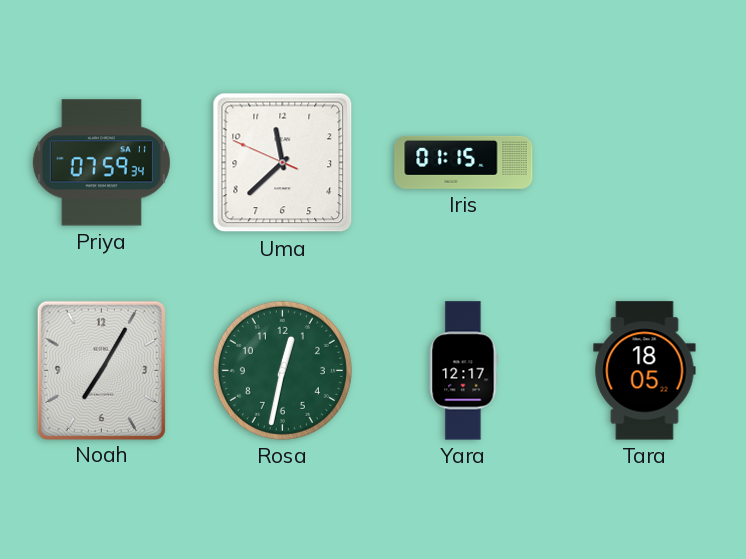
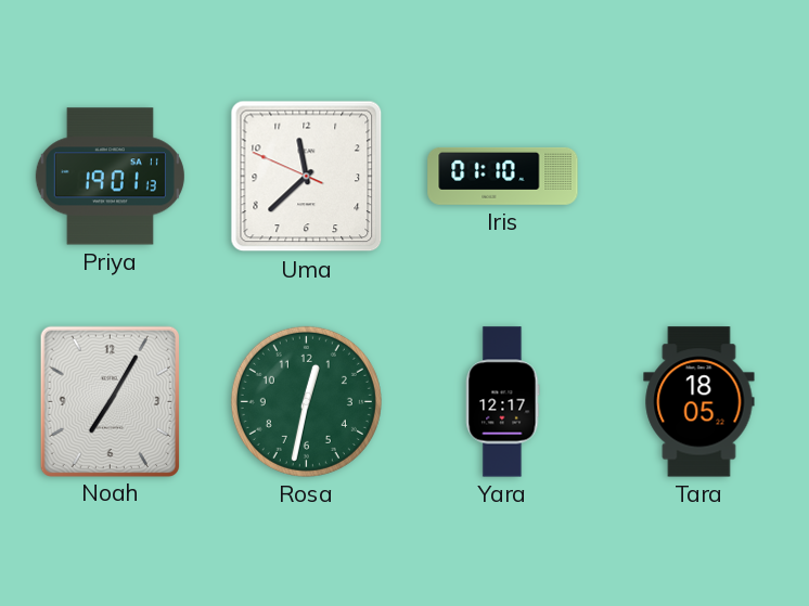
Priya: 07:59 -> 19:01 (110, 177)
Iris: 01:15 -> 01:10 (503, 176)
